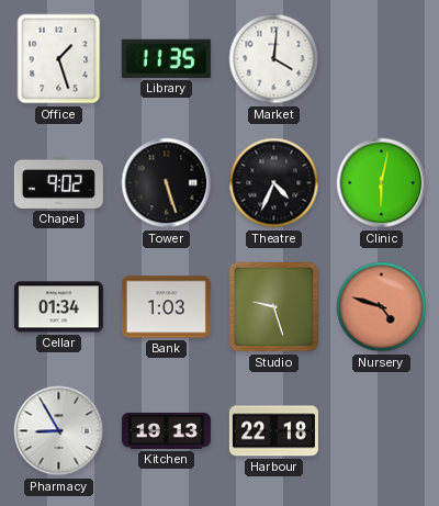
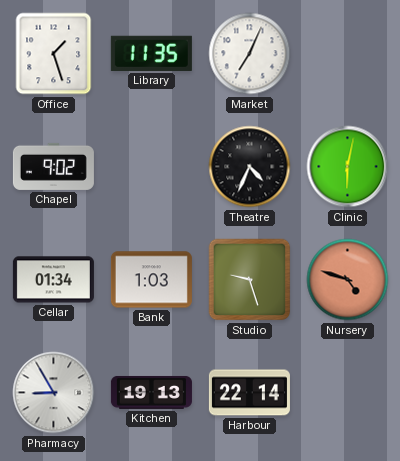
Market: 4:01 -> 7:04 (250, 54)
Tower: 5:27 -> none (167, 183)
Harbour: 22:18 -> 22:14 (249, 393)
